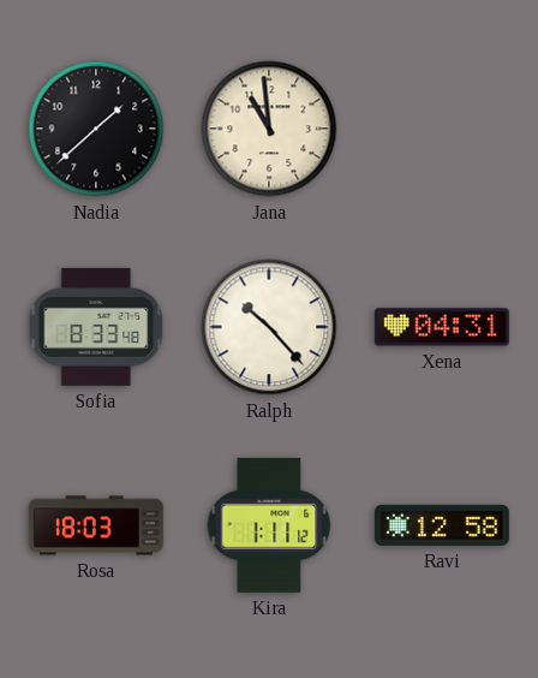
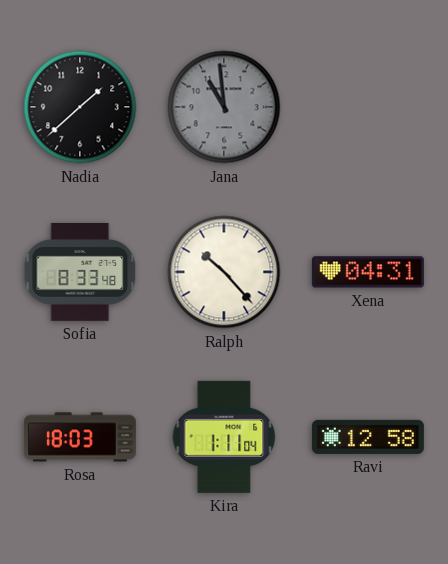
Jana dial: cream -> grey (224, 107)
Kira: 1:11:12 -> 1:11:04 (224, 437)
